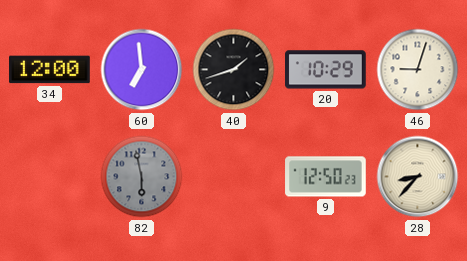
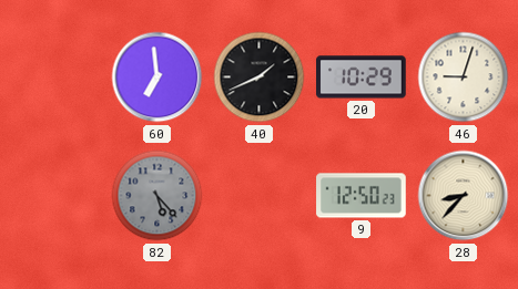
34: 12:00 -> none (50, 70)
40: 1:42 -> 1:41 (260, 78)
82: 5:58 -> 5:23 (158, 196)
